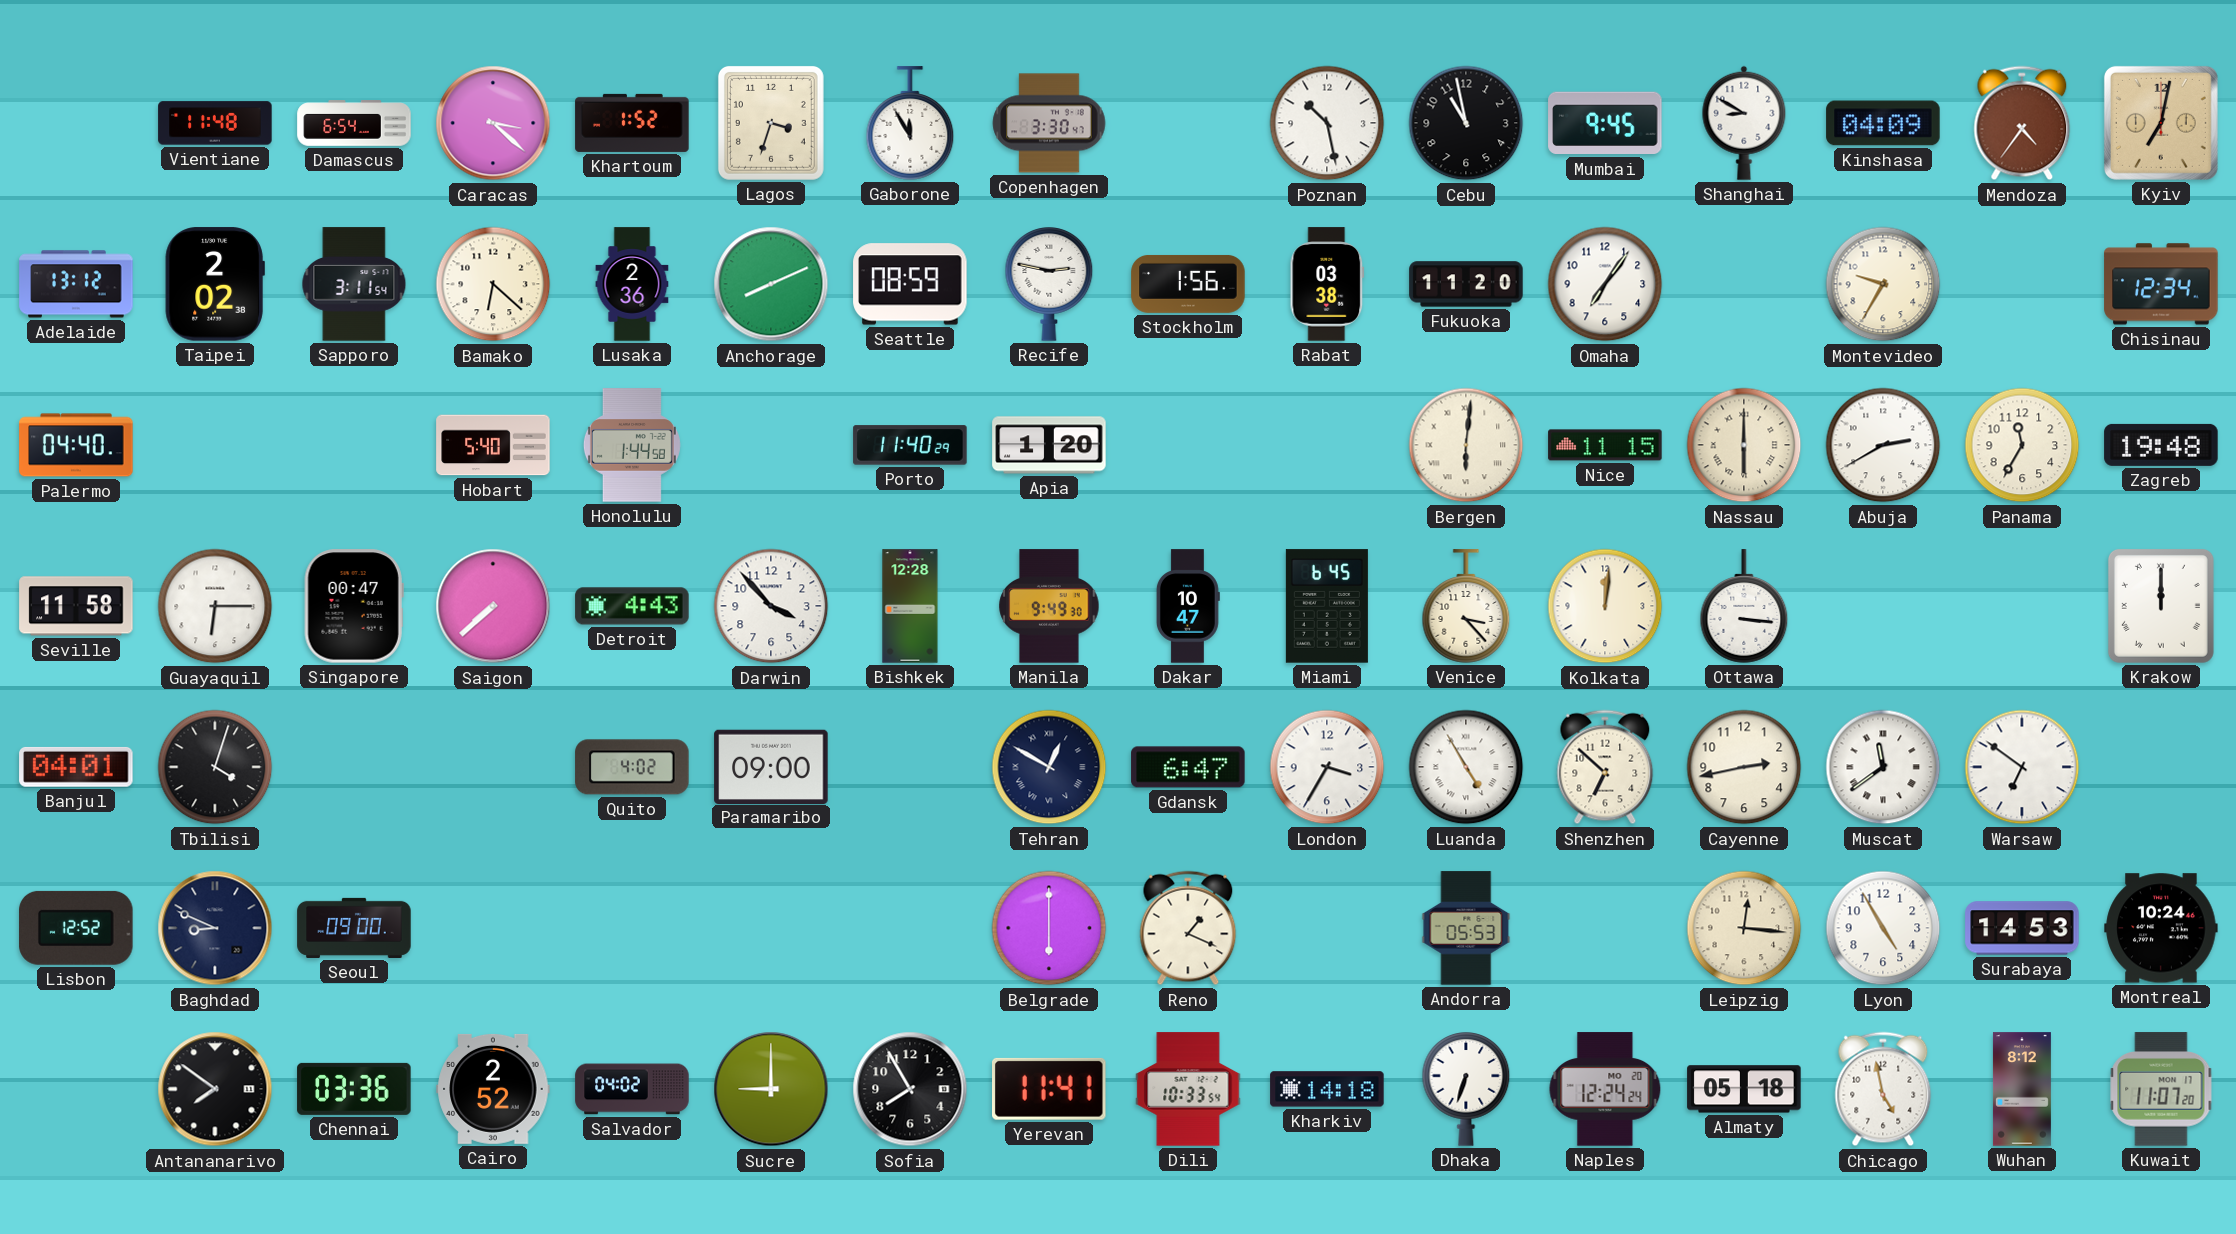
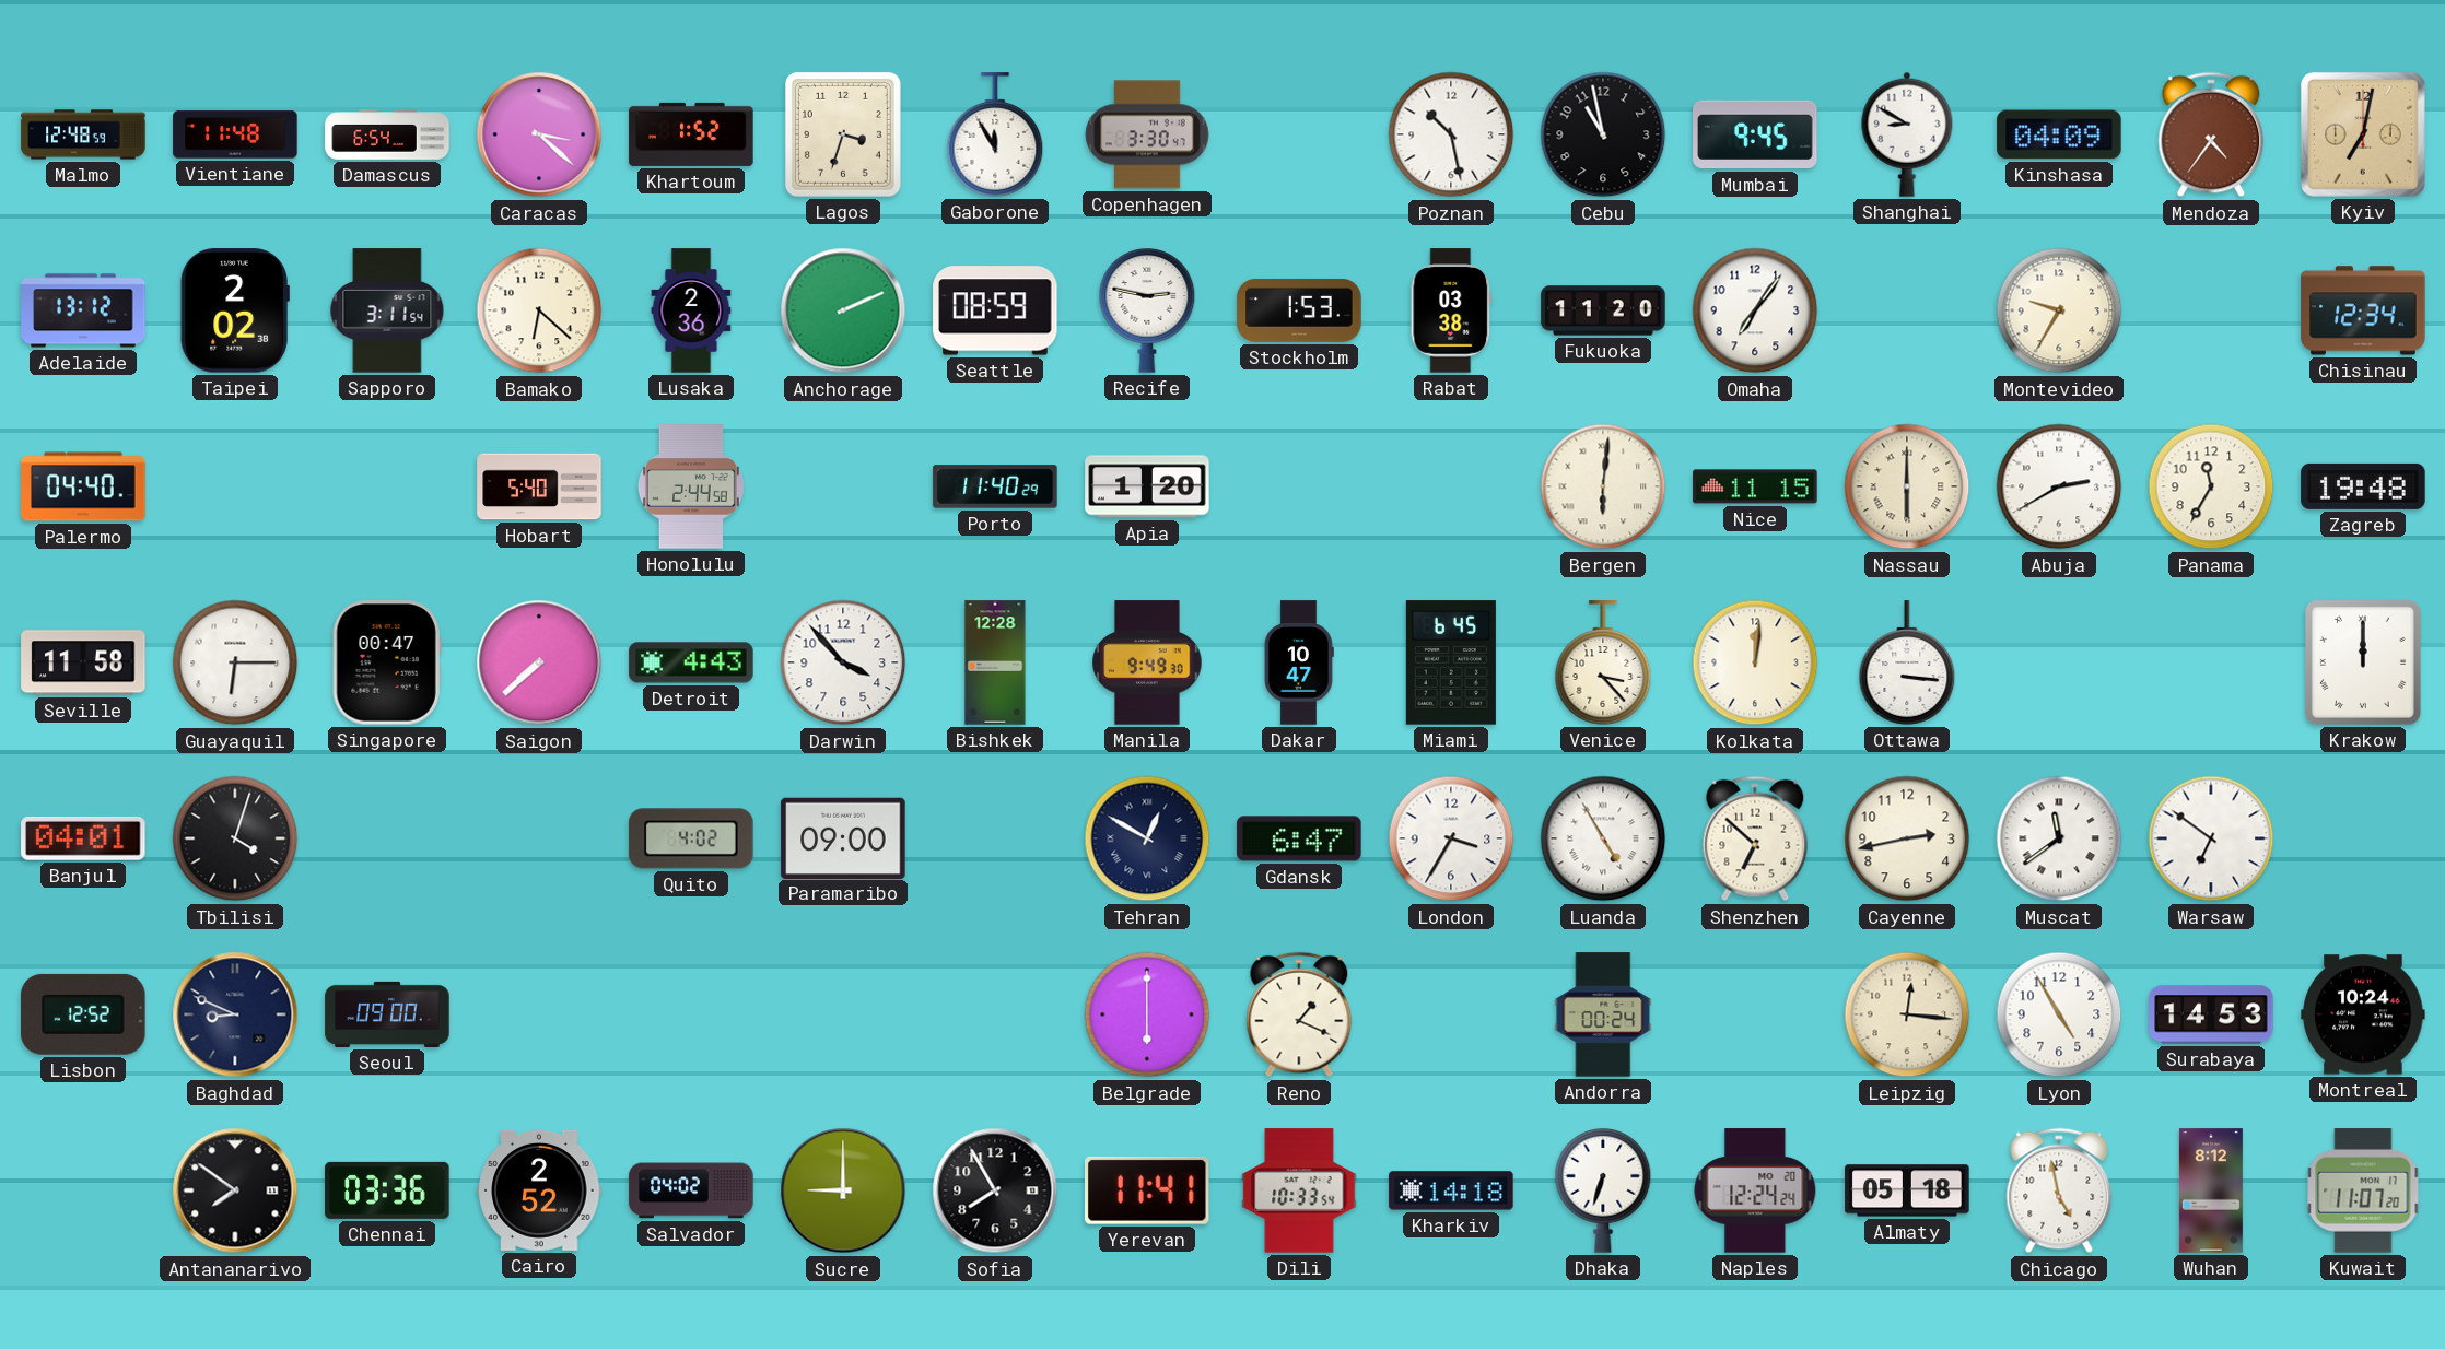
Malmo: none -> 12:48 (83, 134)
Anchorage: 8:11 -> 2:11 (843, 310)
Stockholm: 1:56 -> 1:53 (1299, 310)
Honolulu: 1:44 -> 2:44 (691, 486)
Andorra: 05:53 -> 00:24 (1603, 1014)
